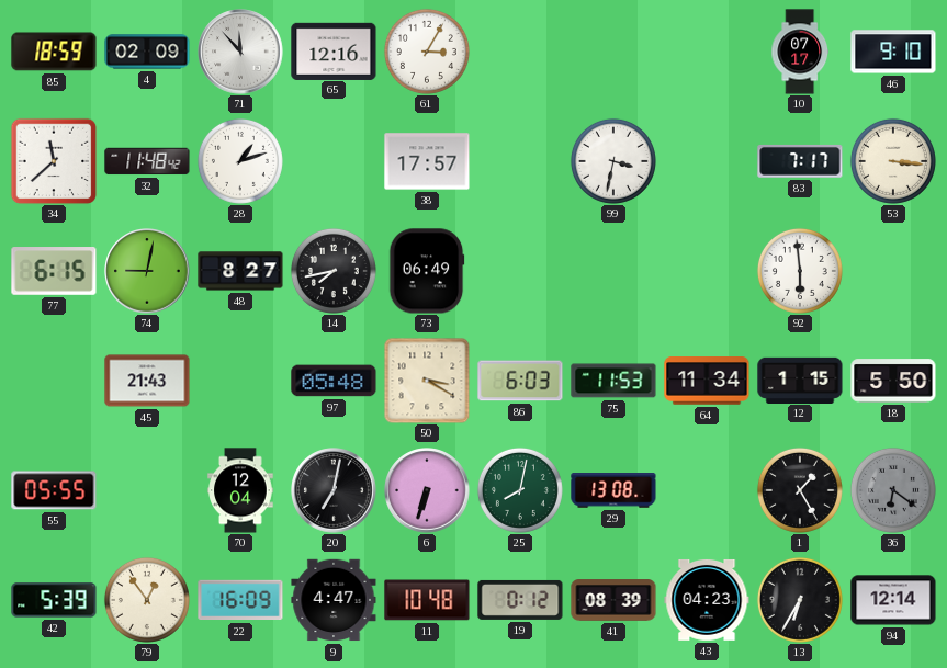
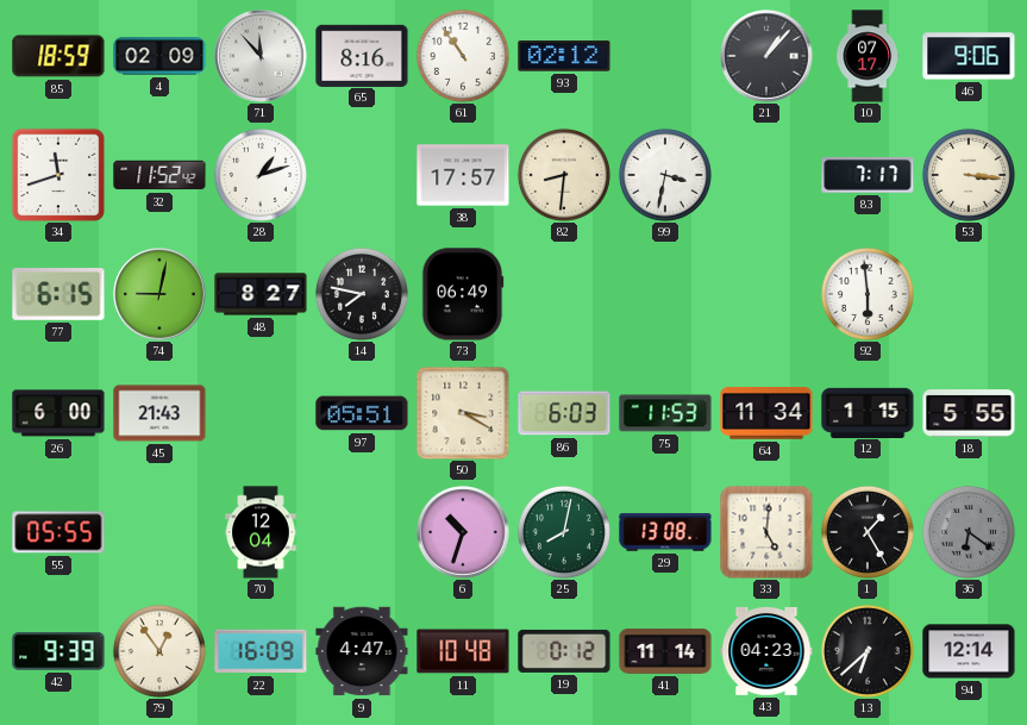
65: 12:16 -> 8:16 (362, 55)
61: 3:05 -> 10:54 (463, 56)
93: none -> 02:12 (564, 56)
21: none -> 1:07 (766, 56)
46: 9:10 -> 9:06 (969, 56)
34: 11:38 -> 11:42 (58, 175)
32: 11:48 -> 11:52 (159, 175)
82: none -> 8:31 (564, 175)
14: 7:43 -> 7:47 (362, 294)
26: none -> 6:00 (58, 413)
97: 05:48 -> 05:51 (362, 413)
18: 5:50 -> 5:55 (969, 413)
20: 7:02 -> none (334, 490)
6: 6:33 -> 10:33 (463, 532)
33: none -> 5:01 (766, 532)
42: 5:39 -> 9:39 (58, 651)
41: 08:39 -> 11:14 (665, 651)
13: 6:35 -> 6:38 (868, 651)
